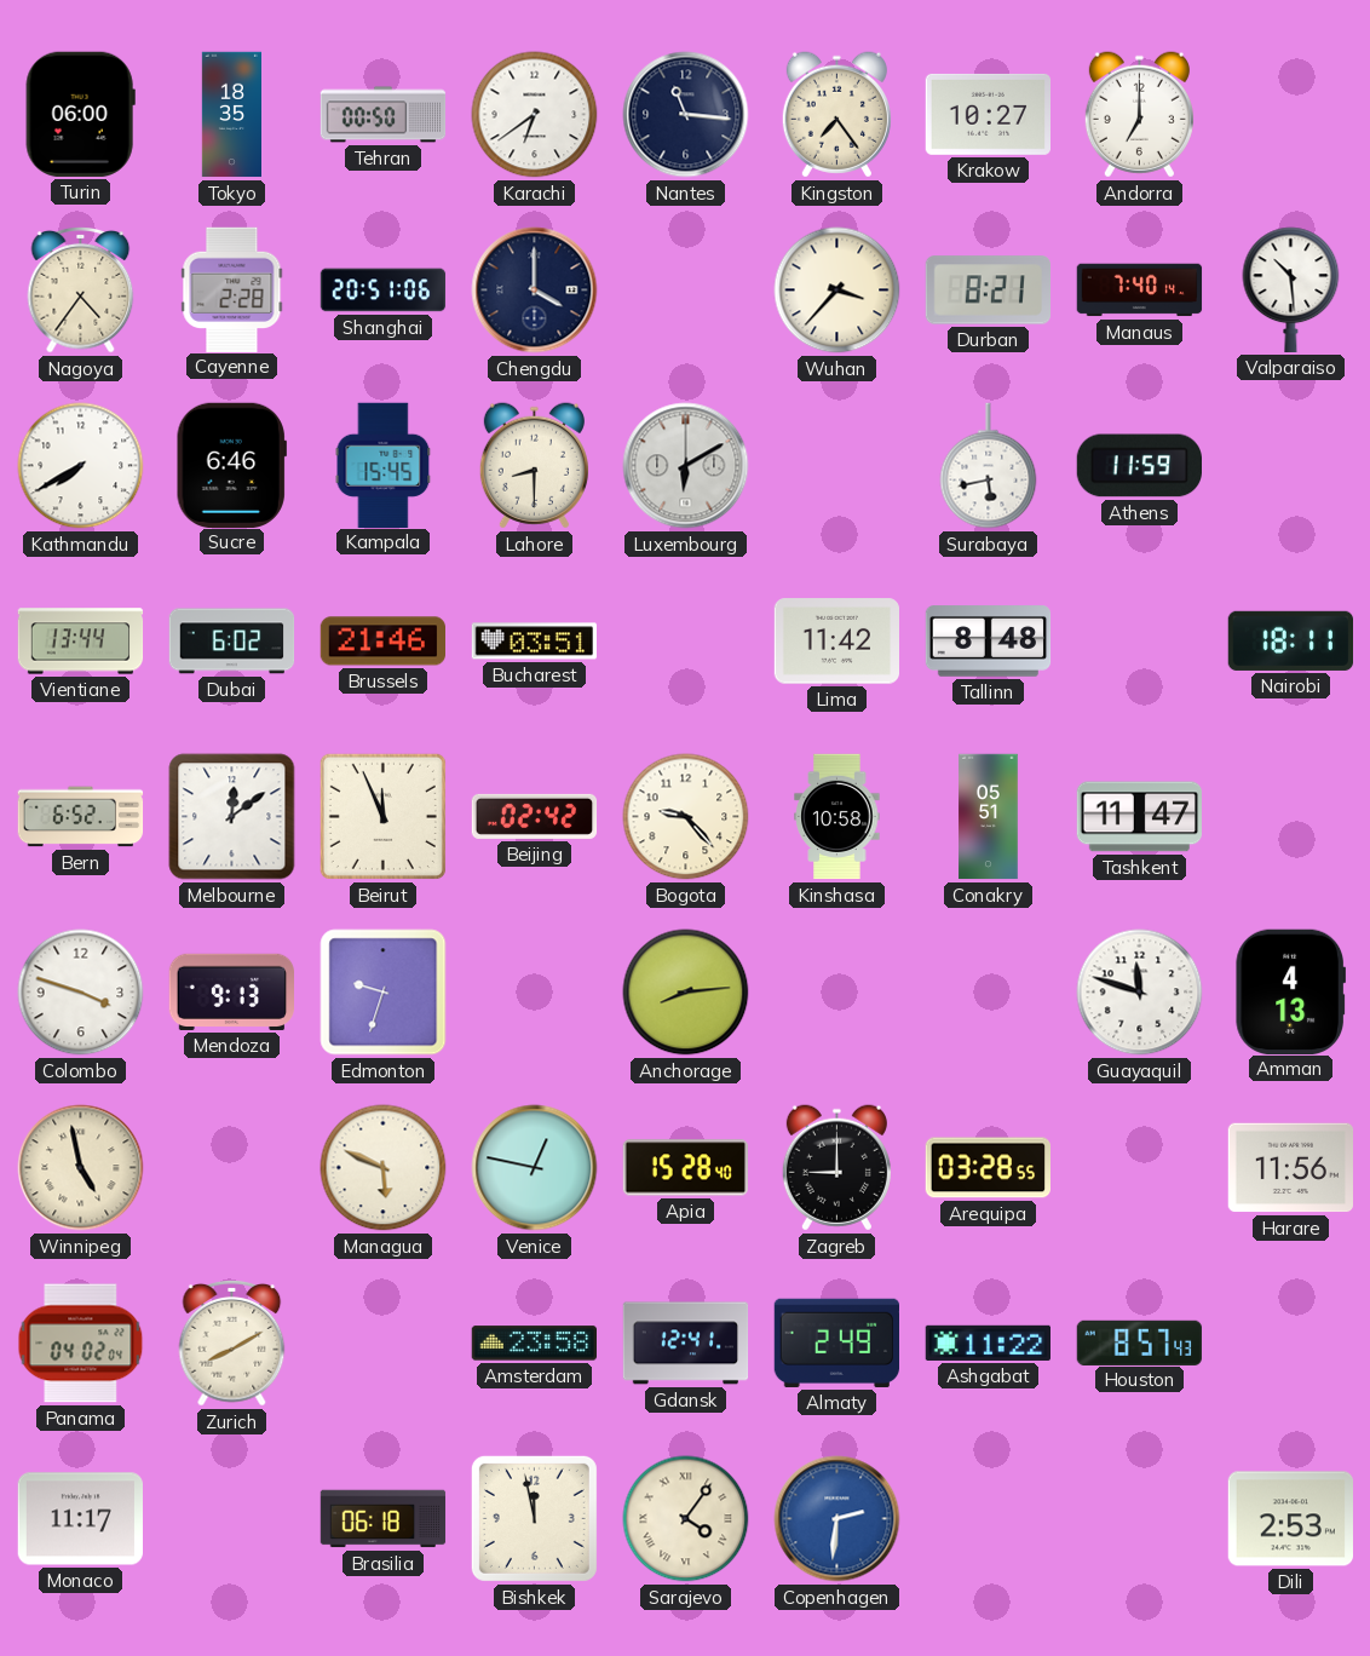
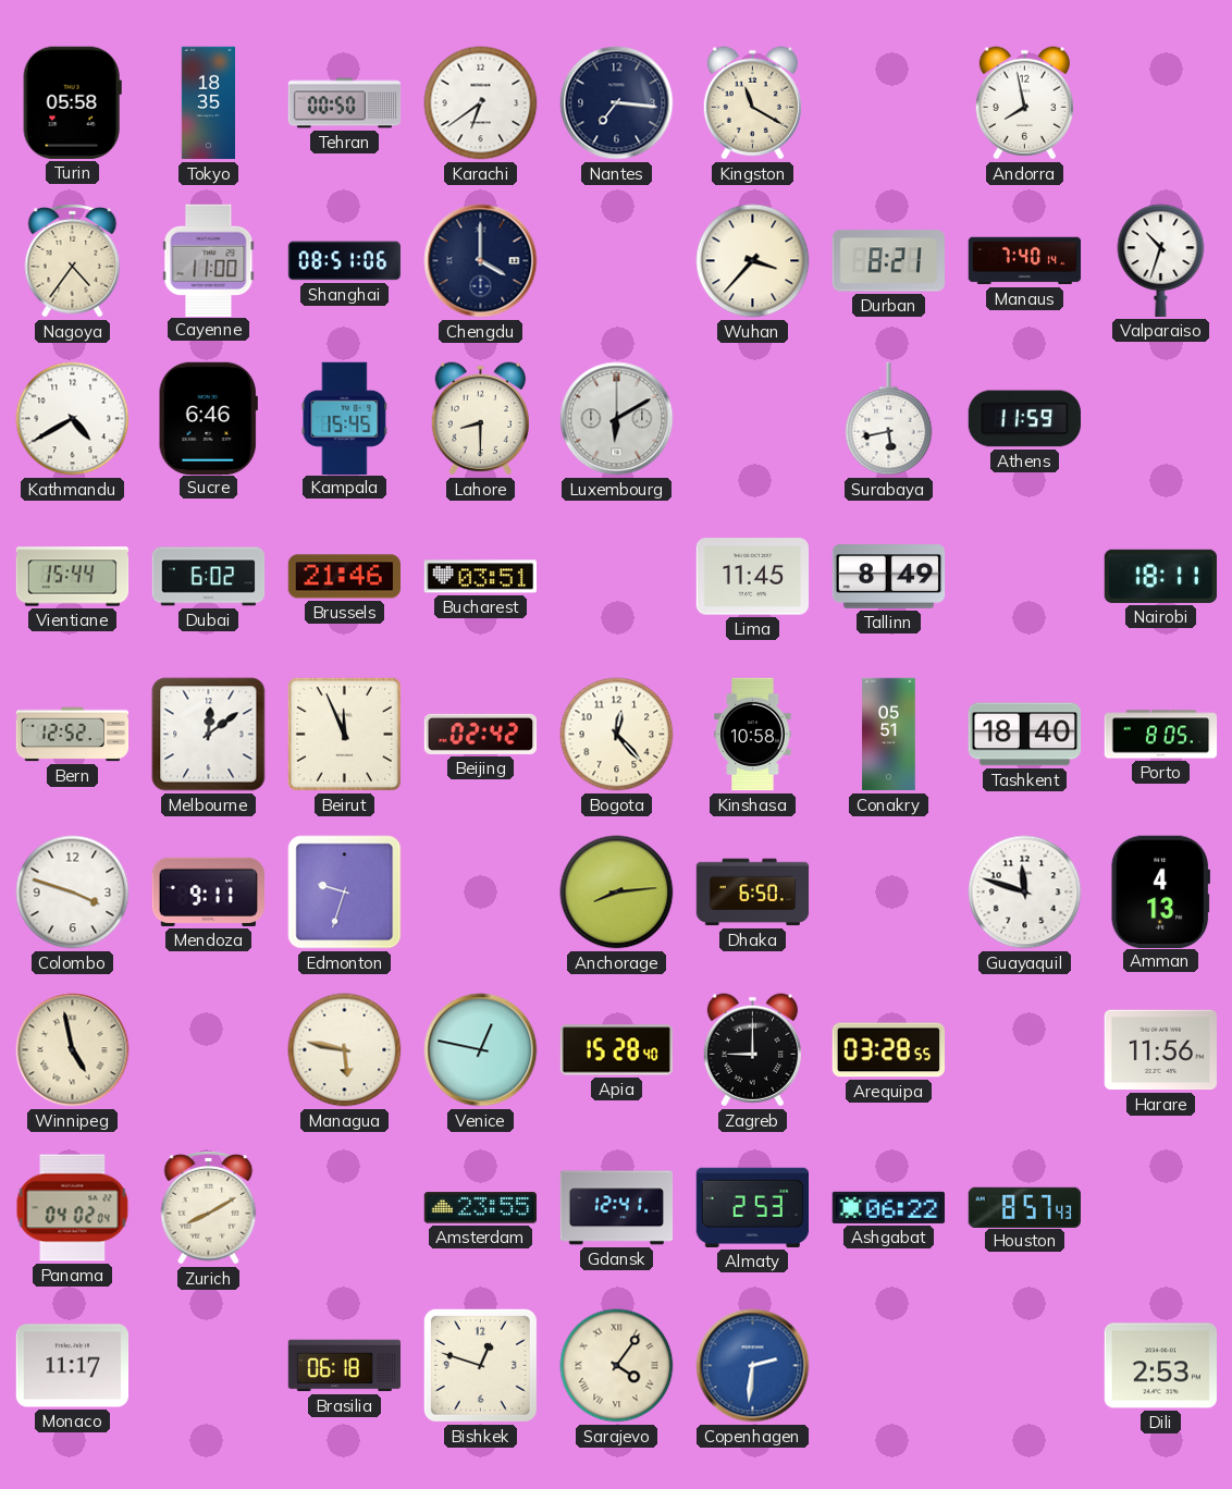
Turin: 06:00 -> 05:58 (72, 102)
Nantes: 11:16 -> 7:16 (617, 103)
Kingston: 7:24 -> 11:20 (752, 103)
Krakow: 10:27 -> none (988, 114)
Andorra: 7:00 -> 7:58 (1024, 103)
Cayenne: 2:28 -> 11:00 (209, 260)
Shanghai: 20:51 -> 08:51 (345, 261)
Valparaiso: 10:29 -> 10:33 (1161, 260)
Kathmandu: 7:40 -> 4:40 (73, 419)
Vientiane: 13:44 -> 15:44 (73, 577)
Lima: 11:42 -> 11:45 (752, 577)
Tallinn: 8:48 -> 8:49 (889, 577)
Bern: 6:52 -> 12:52 (73, 735)
Bogota: 9:23 -> 12:23 (617, 735)
Tashkent: 11:47 -> 18:40 (1024, 735)
Porto: none -> 8:05 (1161, 735)
Mendoza: 9:13 -> 9:11 (208, 891)
Dhaka: none -> 6:50 (753, 893)
Managua: 5:49 -> 5:47 (345, 1050)
Amsterdam: 23:58 -> 23:55 (480, 1208)
Almaty: 2:49 -> 2:53 (752, 1207)
Ashgabat: 11:22 -> 06:22 (888, 1207)
Bishkek: 11:58 -> 12:48 (480, 1365)
